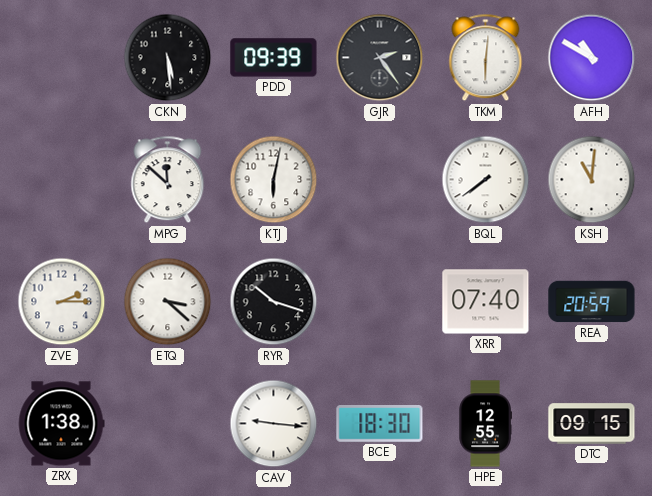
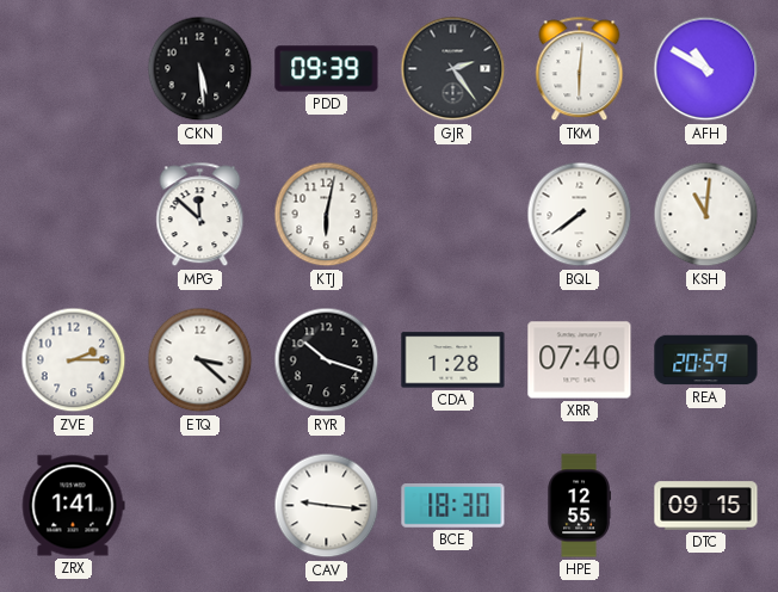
CDA: none -> 1:28 (453, 360)
ZRX: 1:38 -> 1:41 (73, 506)
